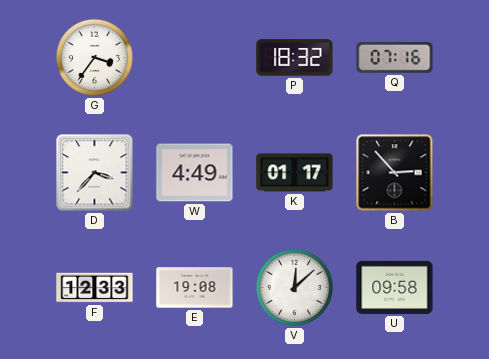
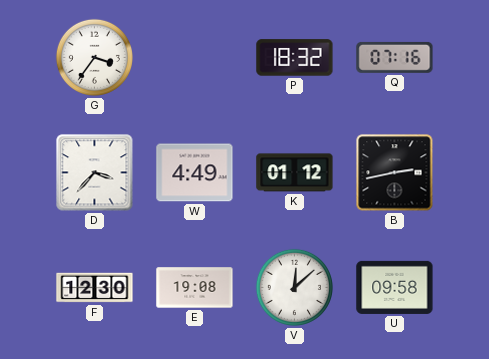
K: 01:17 -> 01:12 (295, 173)
B: 2:53 -> 2:43 (395, 173)
F: 12:33 -> 12:30 (95, 288)
